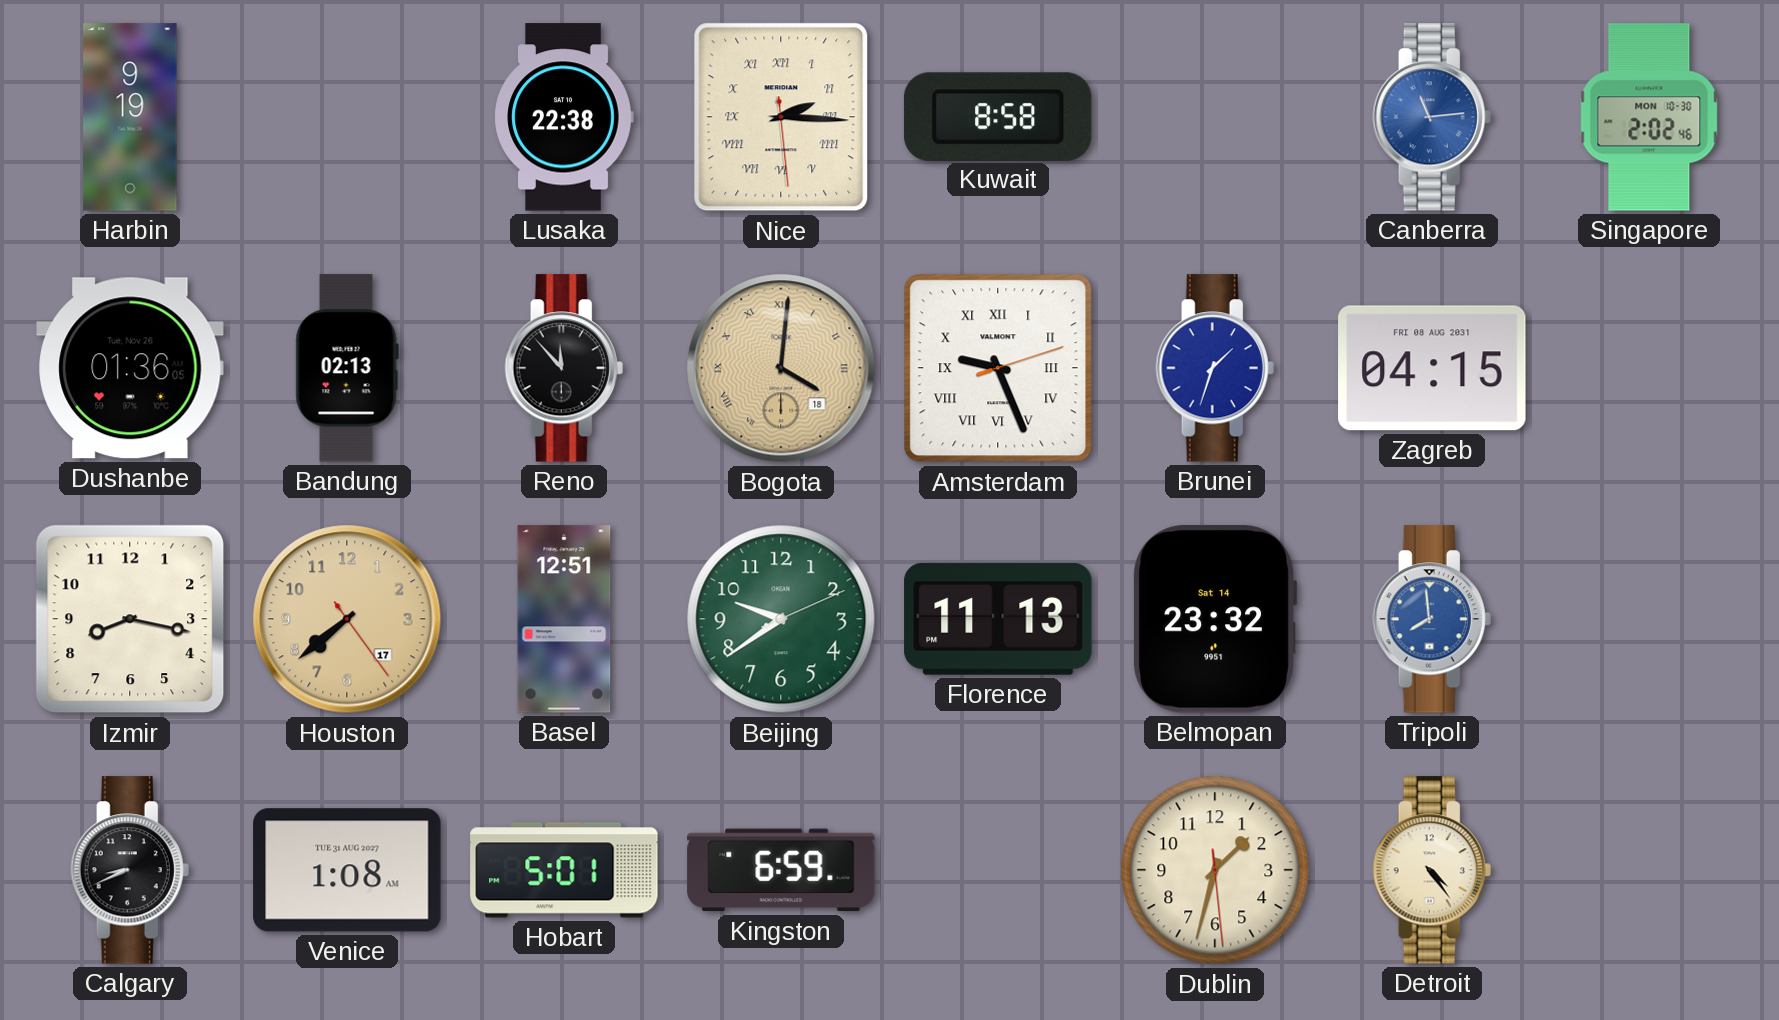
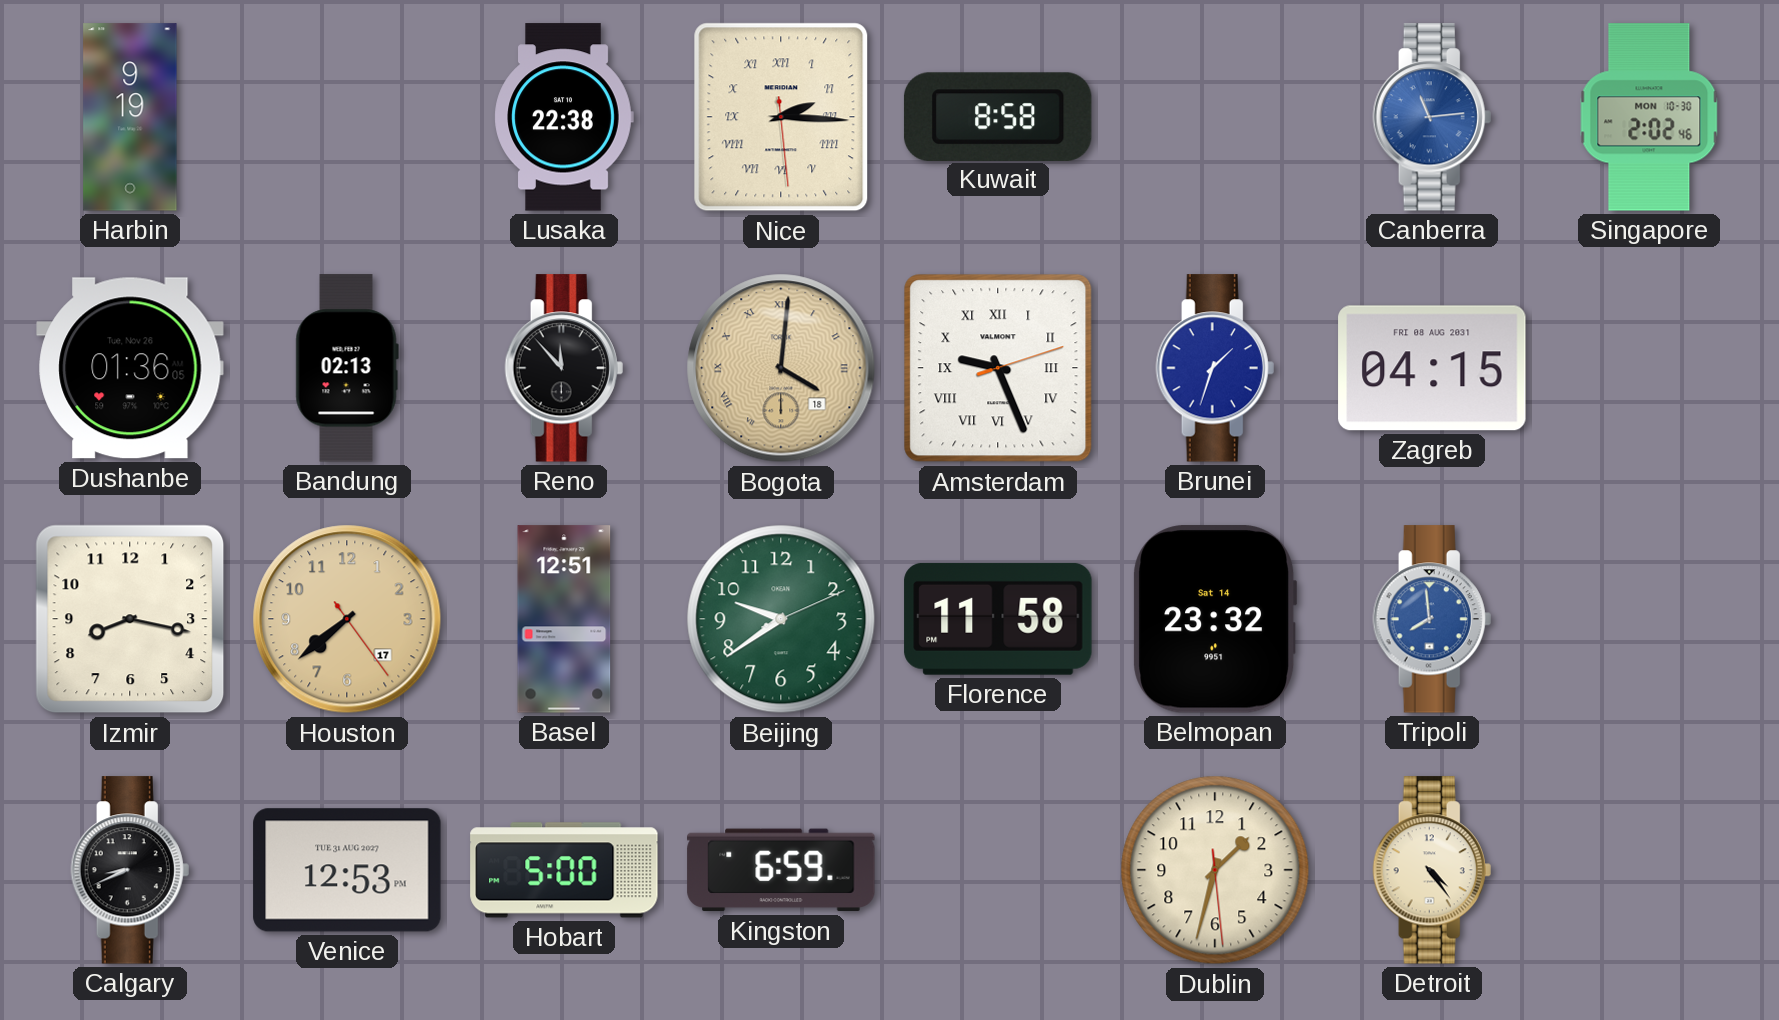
Florence: 11:13 -> 11:58 (998, 619)
Venice: 1:08 -> 12:53 (347, 870)
Hobart: 5:01 -> 5:00 (564, 870)
